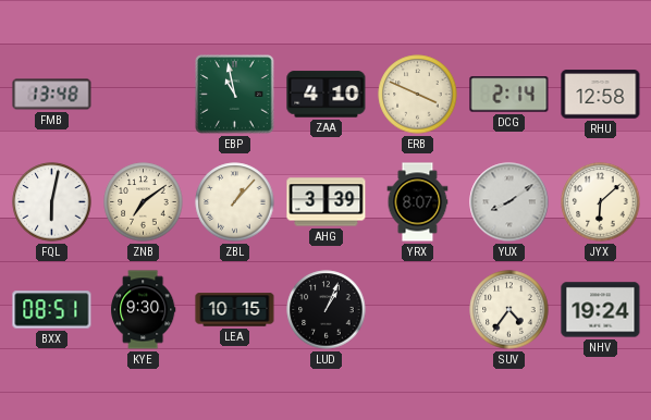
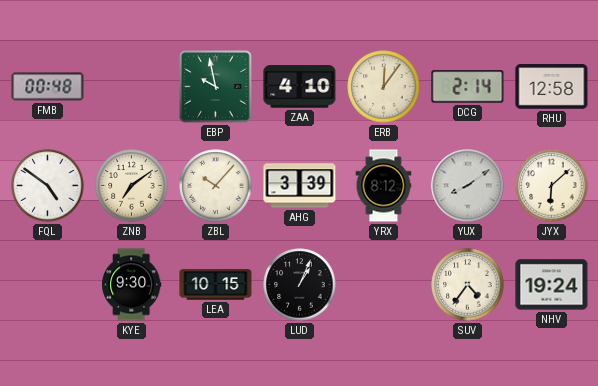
FMB: 13:48 -> 00:48 (48, 87)
EBP: 10:58 -> 9:58 (216, 87)
ERB: 3:49 -> 12:06 (384, 87)
FQL: 6:02 -> 4:51 (48, 186)
ZBL: 1:07 -> 10:07 (216, 186)
YRX: 8:07 -> 8:12 (384, 186)
BXX: 08:51 -> none (52, 310)
